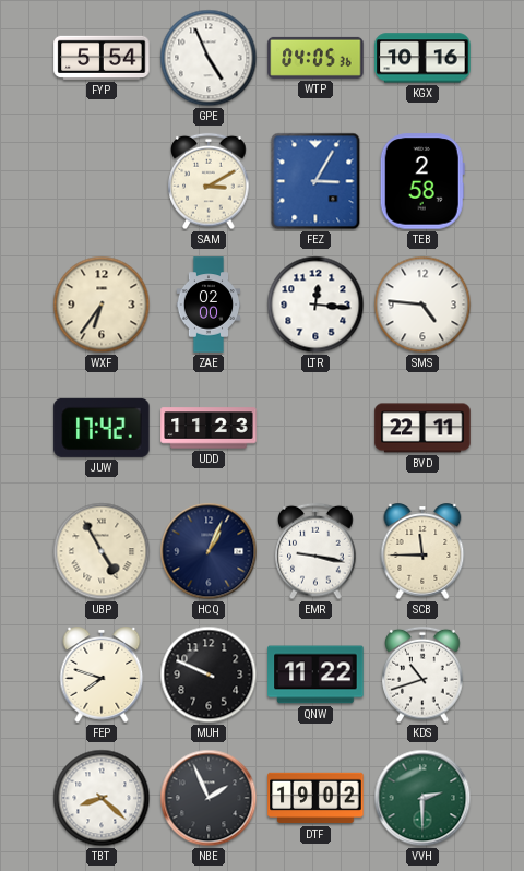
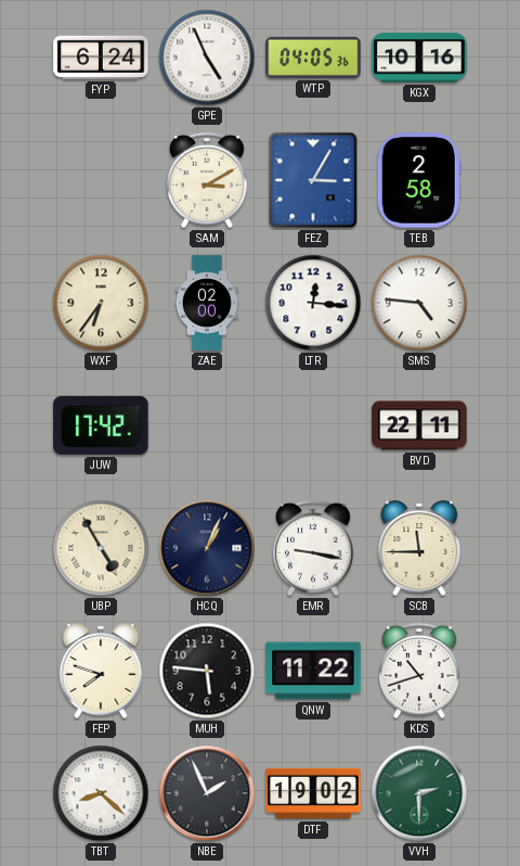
FYP: 5:54 -> 6:24 (101, 58)
UDD: 11:23 -> none (209, 428)
MUH: 9:49 -> 5:46 (207, 671)
